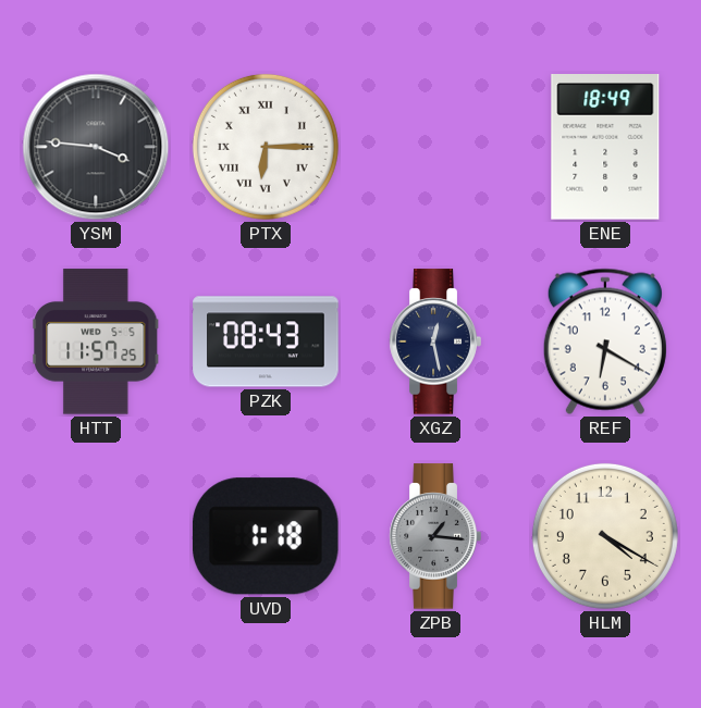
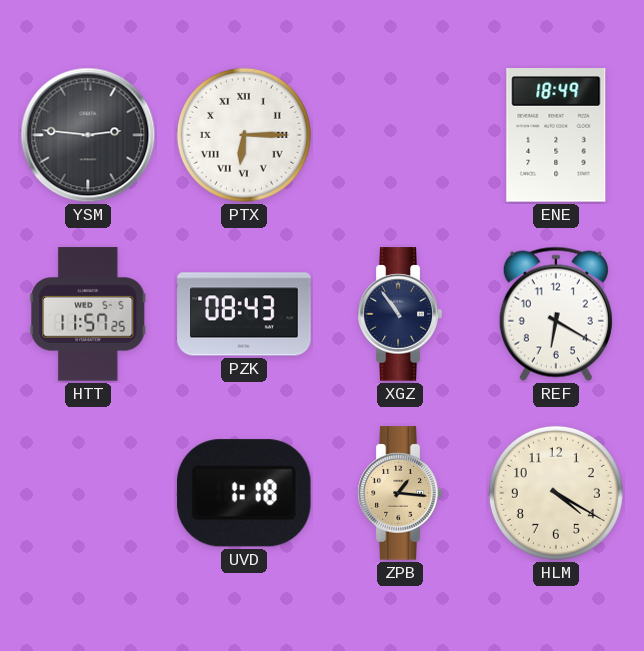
YSM: 3:46 -> 2:46 (88, 135)
XGZ: 12:28 -> 10:54 (400, 314)
ZPB dial: grey -> champagne (400, 493)
